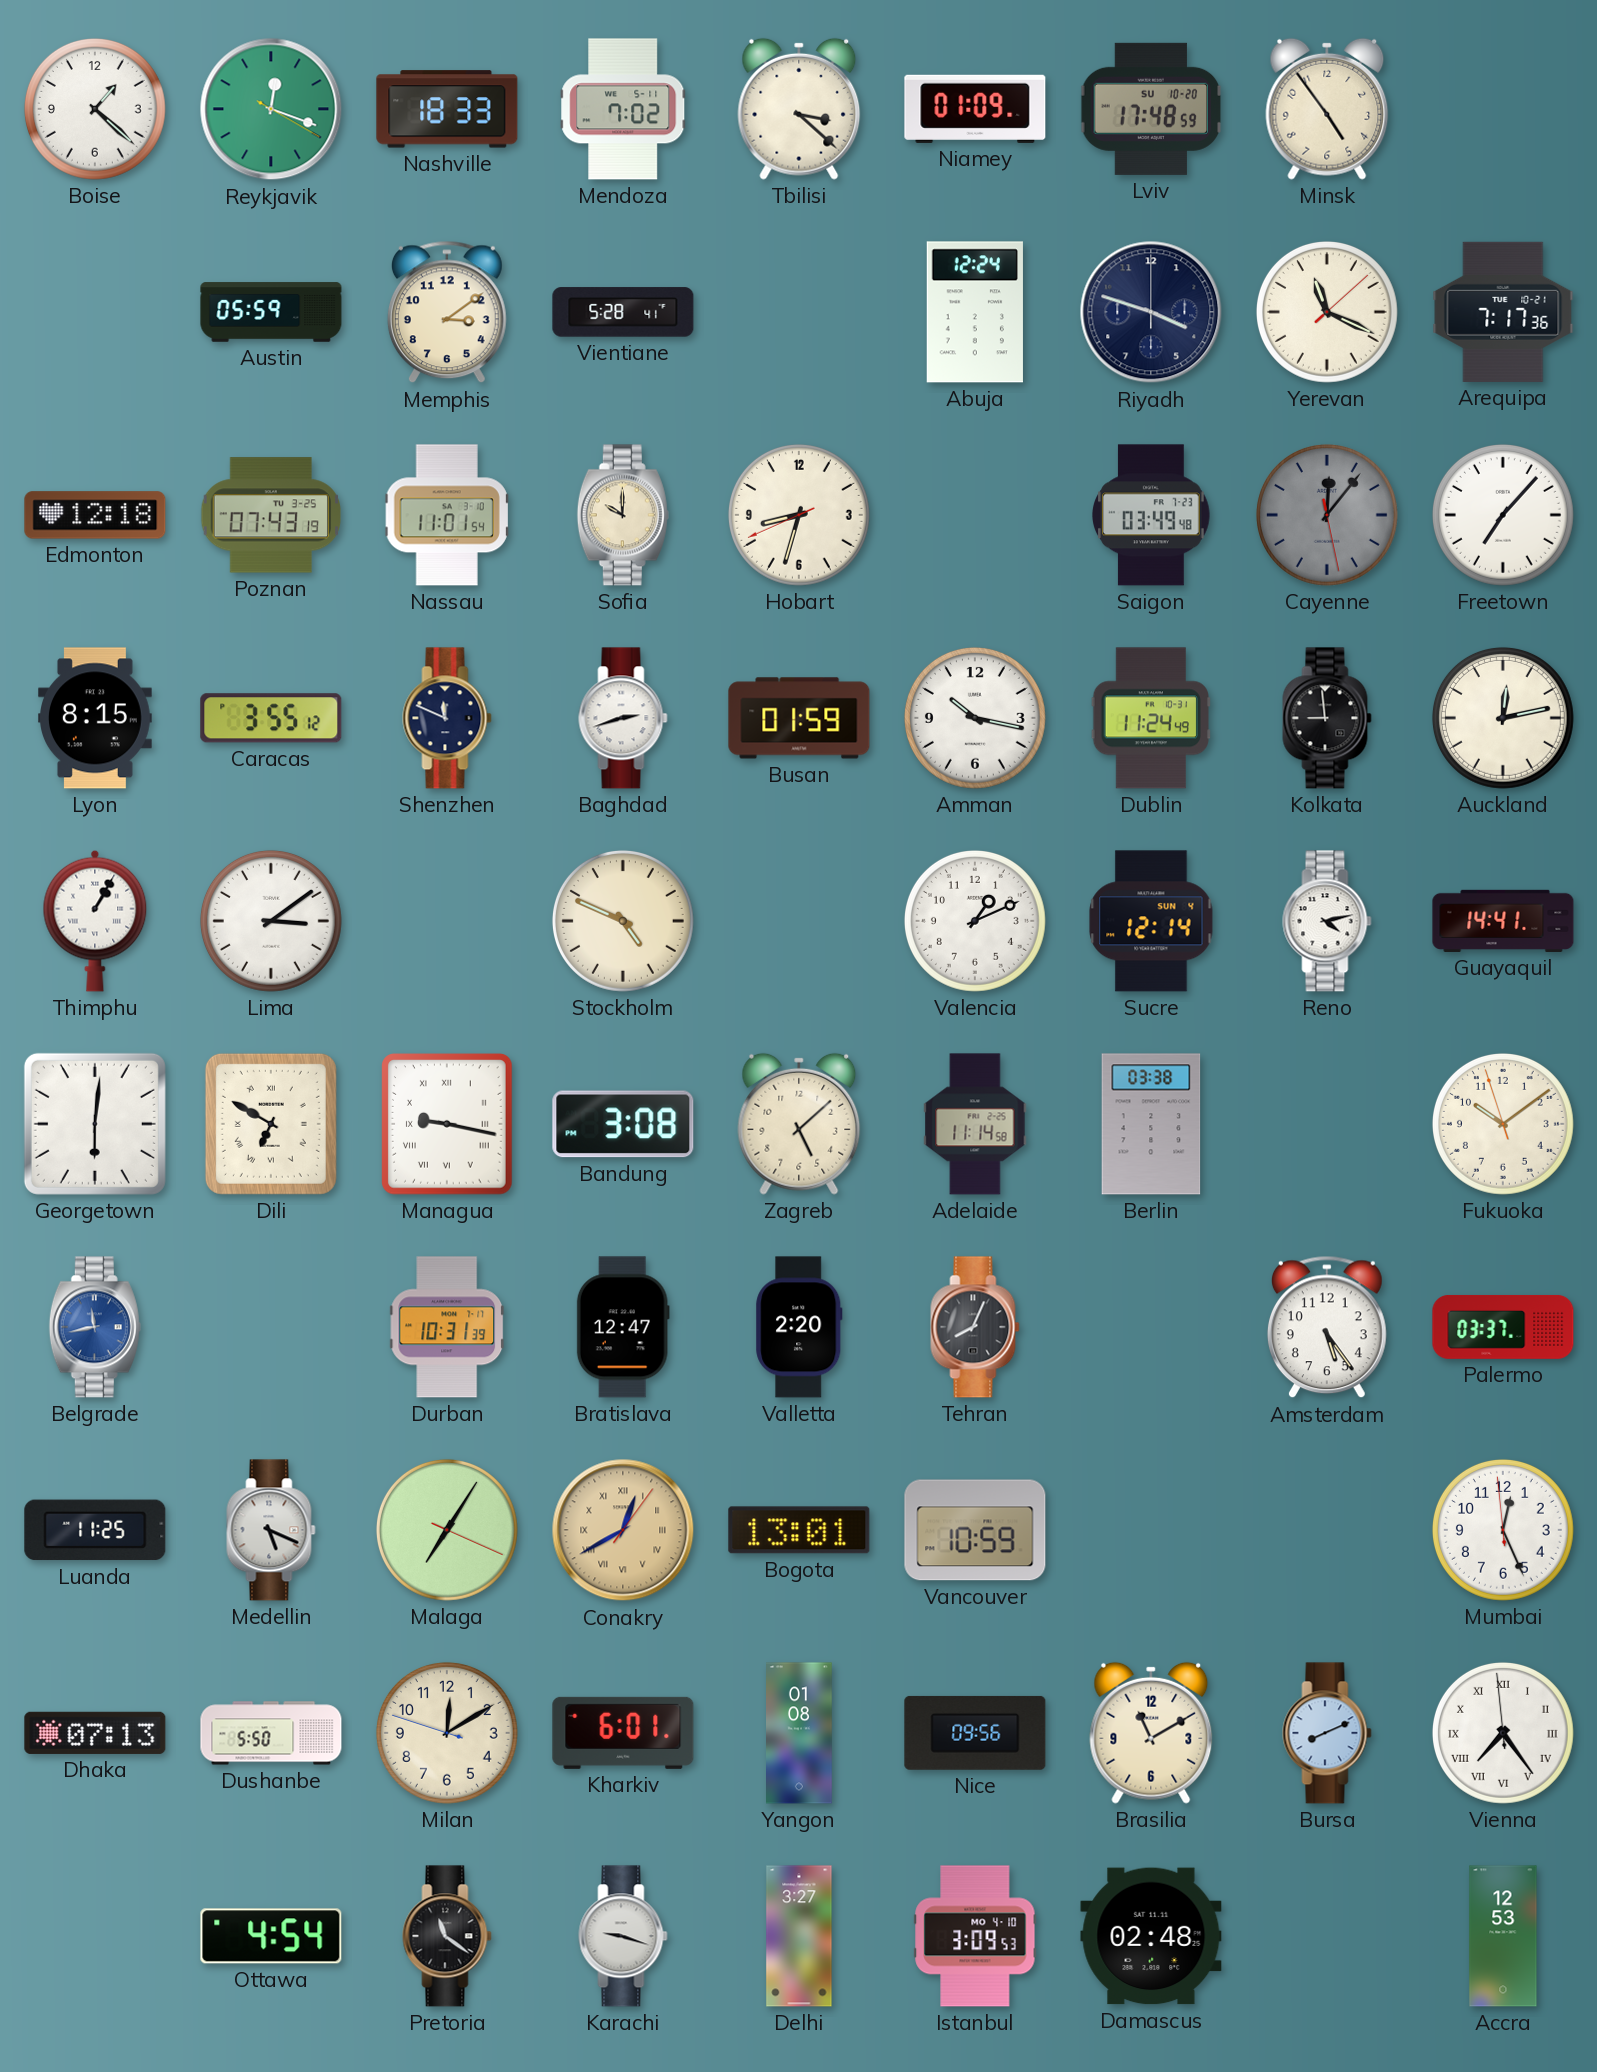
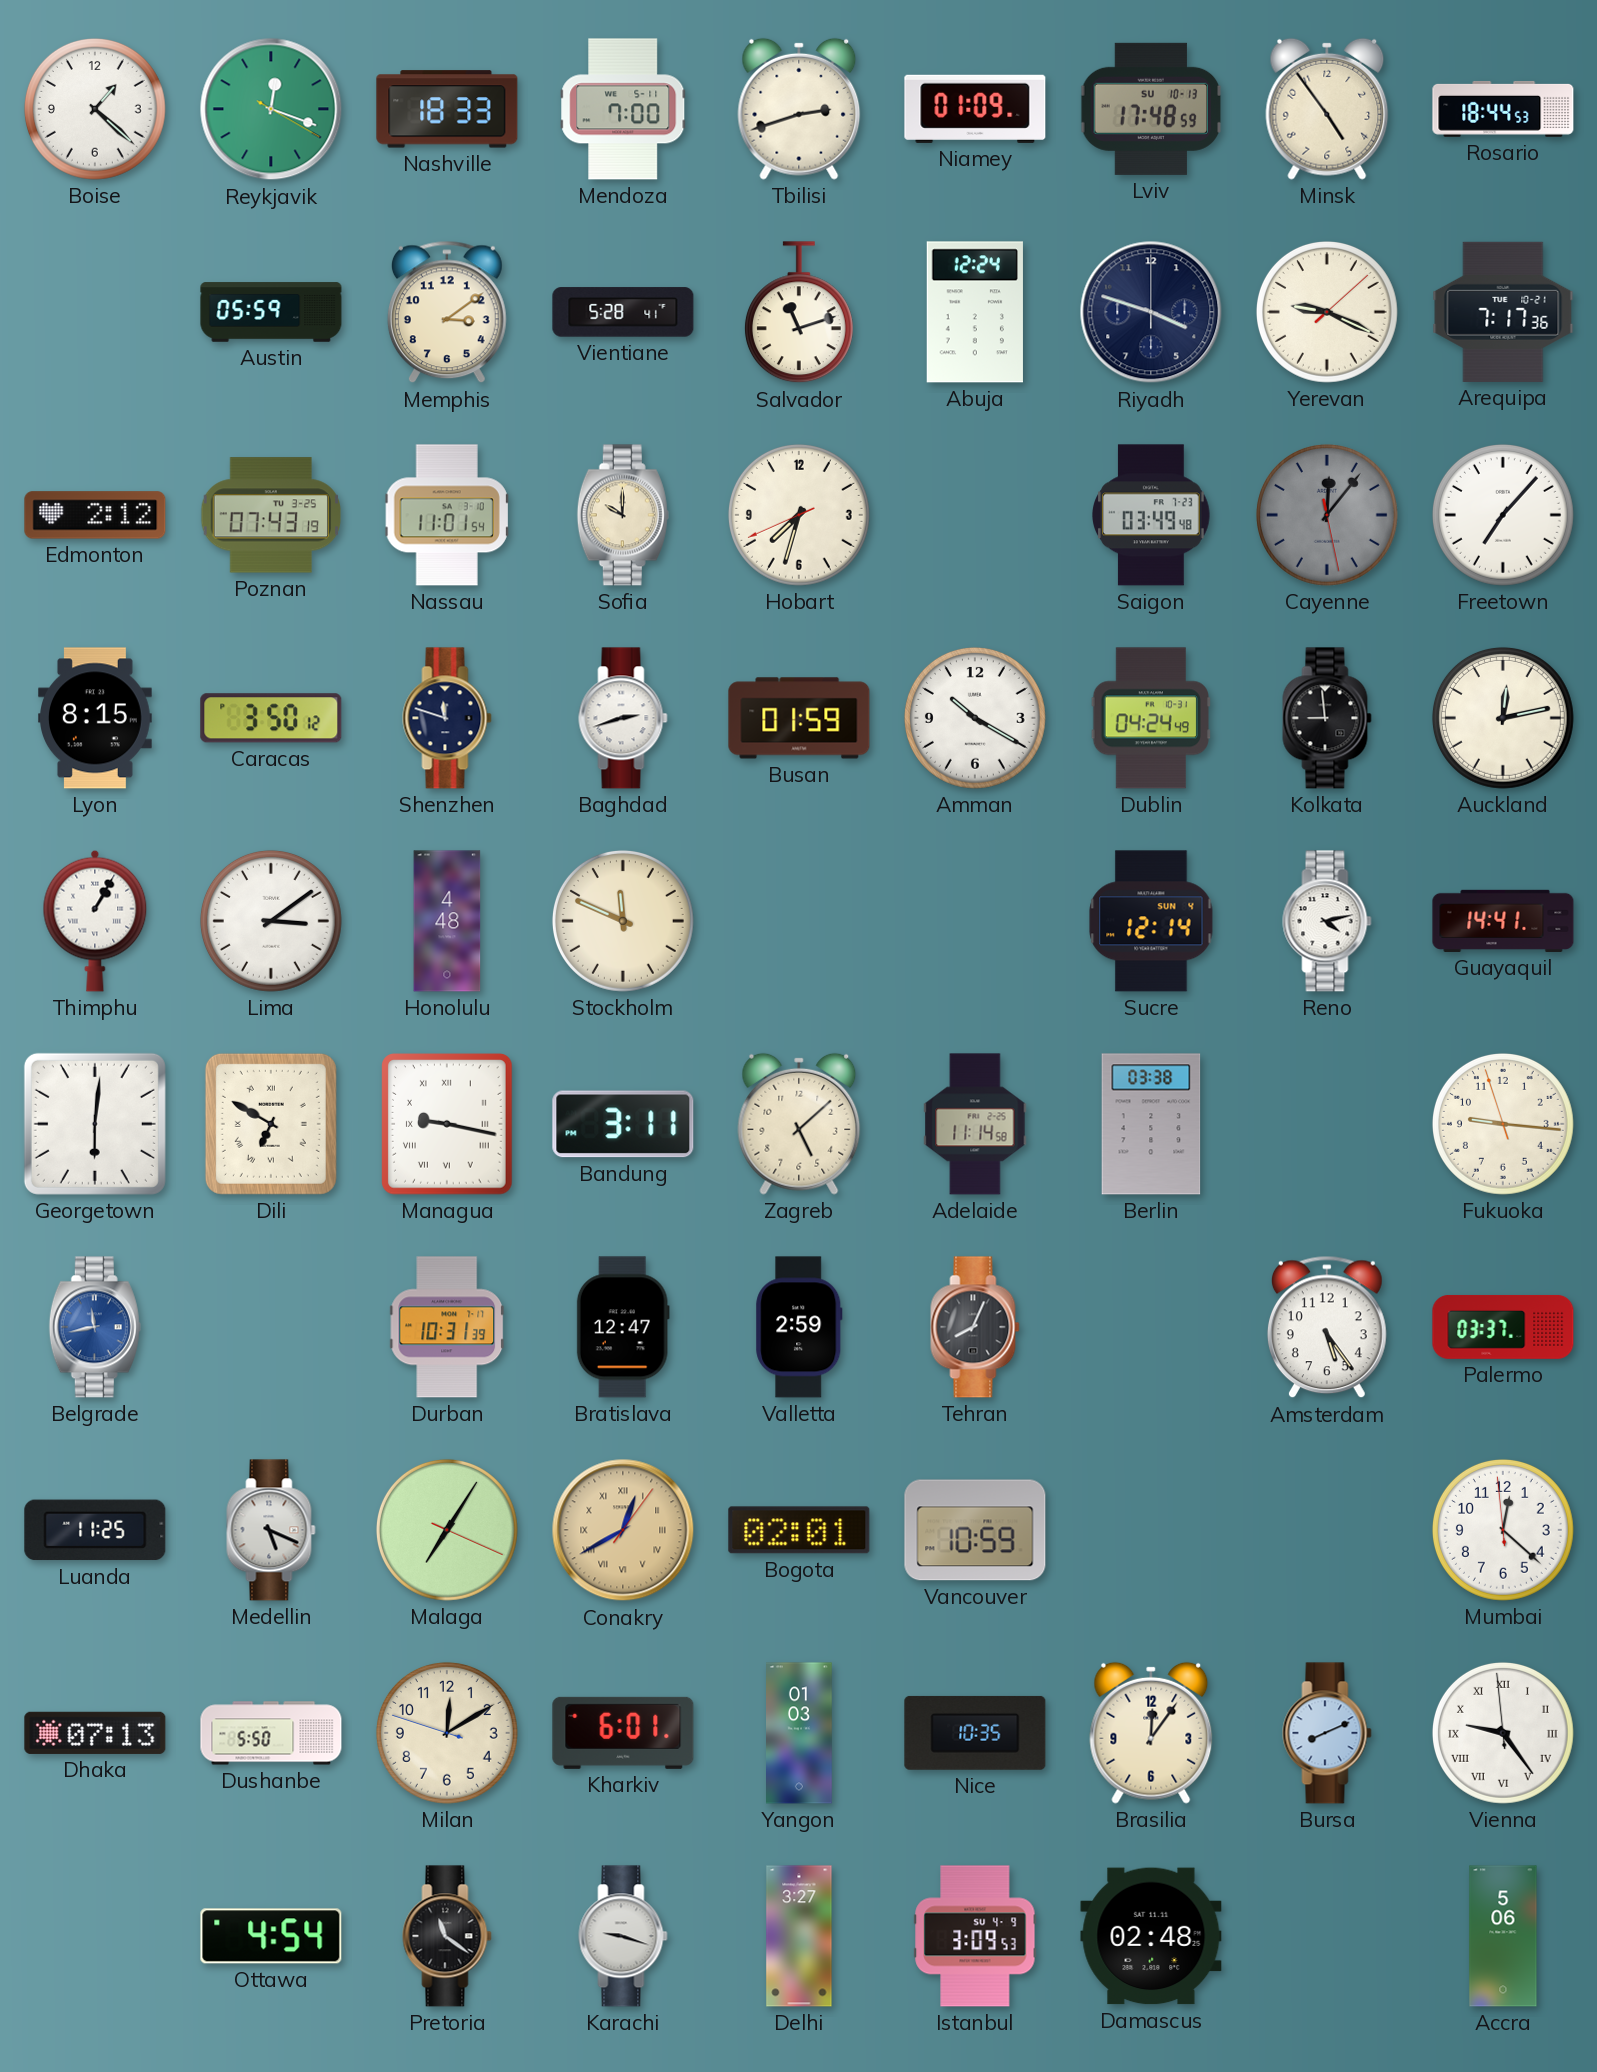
Mendoza: 7:02 -> 7:00 (623, 109)
Tbilisi: 3:22 -> 2:42 (799, 109)
Lviv date: SU 10-20 -> SU 10-13 (1151, 109)
Rosario: none -> 18:44 (1503, 109)
Salvador: none -> 11:12 (799, 313)
Yerevan: 11:19 -> 9:19 (1327, 312)
Edmonton: 12:18 -> 2:12 (95, 515)
Hobart: 8:32 -> 7:32 (799, 515)
Caracas: 3:55 -> 3:50 (271, 718)
Shenzhen: 11:49 -> 11:48 (447, 718)
Amman: 10:17 -> 10:20 (975, 718)
Dublin: 11:24 -> 04:24 (1151, 718)
Honolulu: none -> 4:48 (447, 921)
Stockholm: 4:49 -> 11:49 (623, 921)
Valencia: 1:11 -> none (975, 921)
Bandung: 3:08 -> 3:11 (623, 1124)
Fukuoka: 10:08 -> 9:15 (1503, 1124)
Valletta: 2:20 -> 2:59 (799, 1327)
Bogota: 13:01 -> 02:01 (799, 1530)
Mumbai: 12:25 -> 12:21 (1503, 1530)
Yangon: 01:08 -> 01:03 (800, 1733)
Nice: 09:56 -> 10:35 (975, 1733)
Brasilia: 11:10 -> 12:06 (1151, 1733)
Vienna: 7:23 -> 9:23 (1503, 1733)
Istanbul date: MO 4-10 -> SU 4-9 (975, 1936)
Accra: 12:53 -> 5:06 (1503, 1936)
